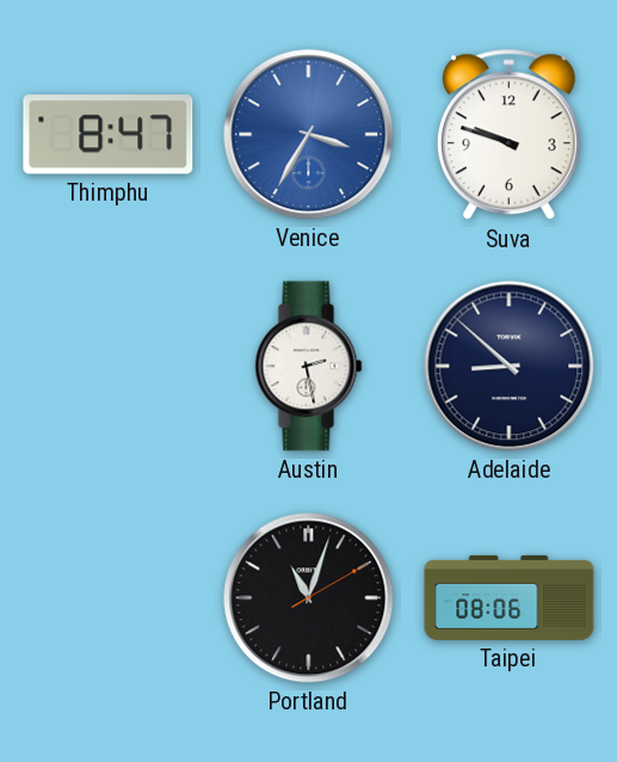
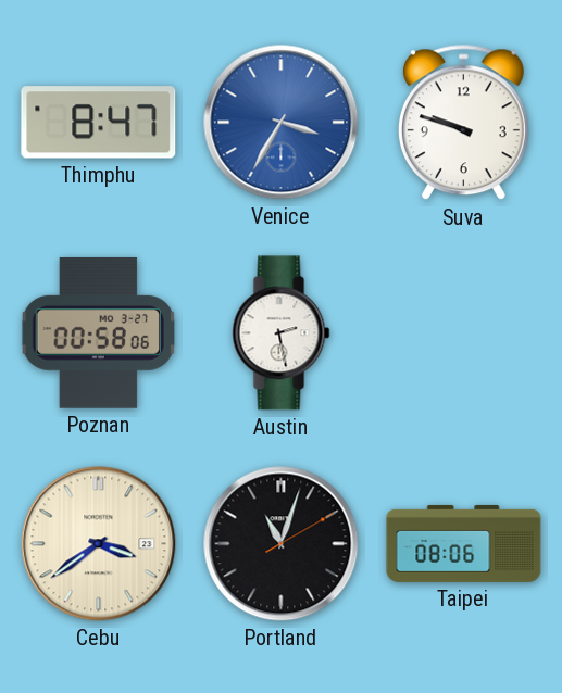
Poznan: none -> 00:58 (98, 332)
Adelaide: 8:52 -> none (510, 367)
Cebu: none -> 3:39 (99, 544)
